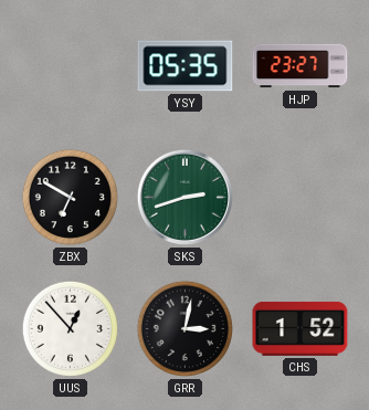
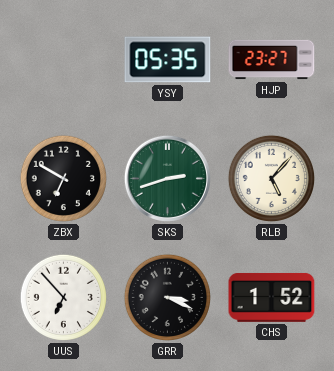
RLB: none -> 5:07 (271, 178)
UUS: 12:53 -> 6:53 (63, 297)
GRR: 3:02 -> 3:19 (167, 297)
